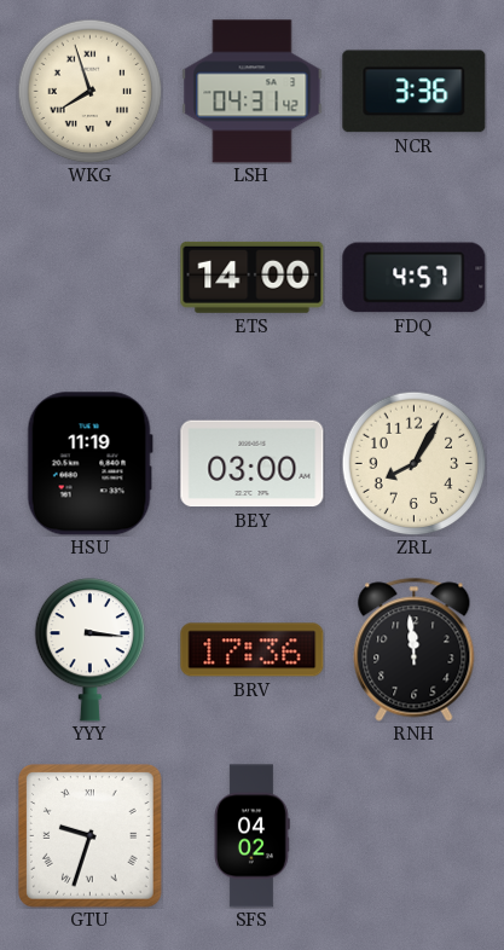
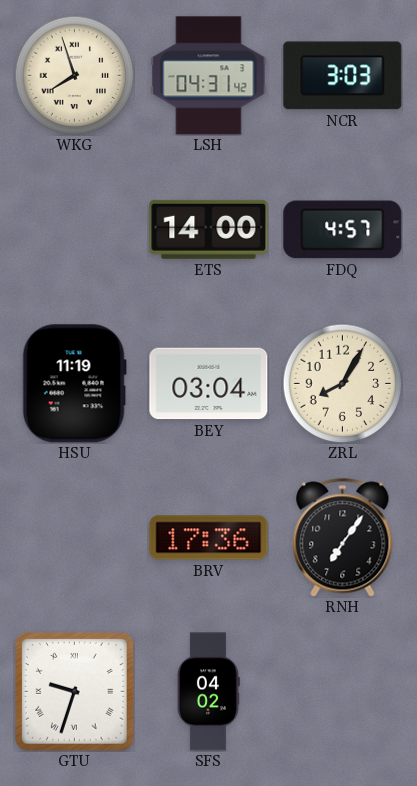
NCR: 3:36 -> 3:03 (343, 76)
BEY: 03:00 -> 03:04 (209, 384)
YYY: 3:16 -> none (91, 650)
RNH: 11:59 -> 7:06 (343, 538)
